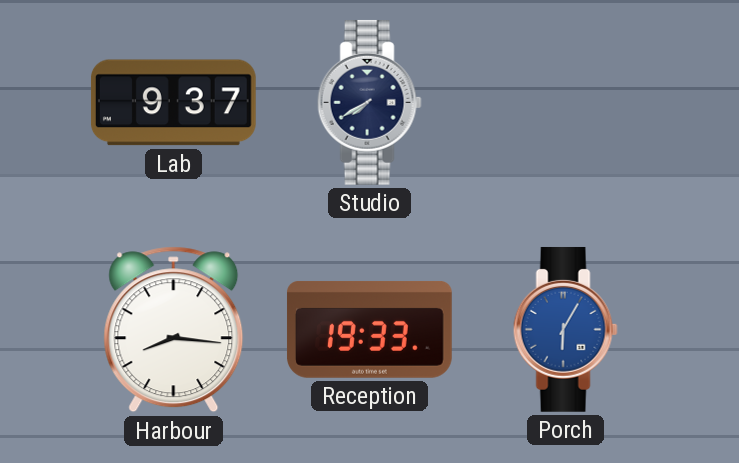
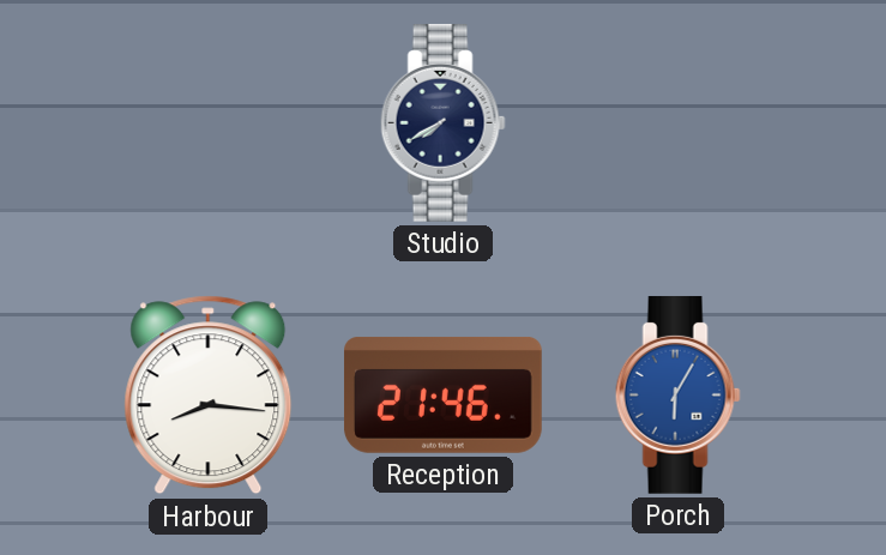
Lab: 9:37 -> none (173, 103)
Reception: 19:33 -> 21:46 (442, 396)
